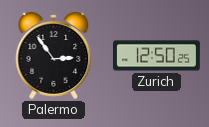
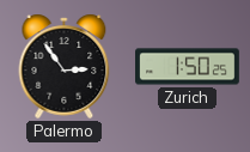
Zurich: 12:50 -> 1:50 (188, 67)
